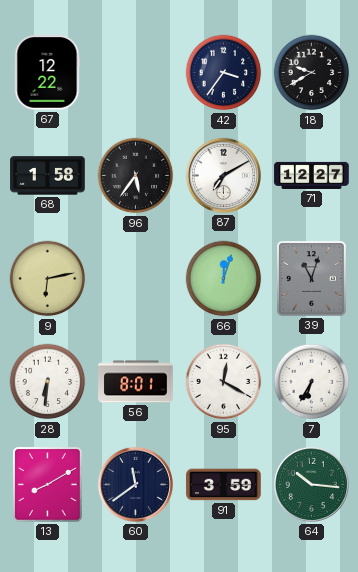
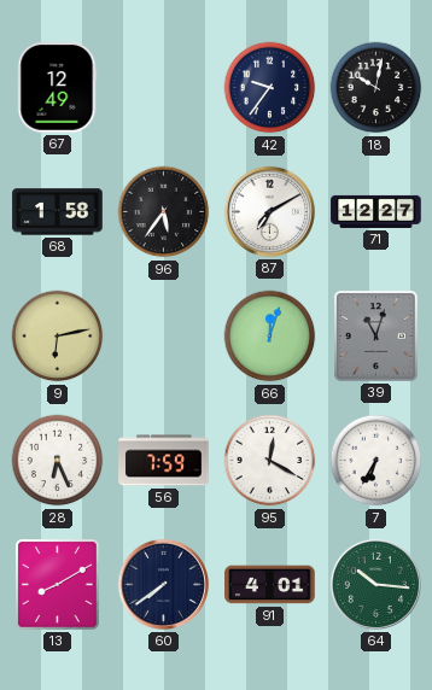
67: 12:22 -> 12:49 (58, 88)
42: 3:36 -> 9:36 (270, 88)
18: 9:40 -> 10:02 (376, 88)
28: 6:31 -> 6:26 (58, 461)
56: 8:01 -> 7:59 (164, 461)
60: 11:39 -> 7:39 (163, 584)
91: 3:59 -> 4:01 (270, 585)
